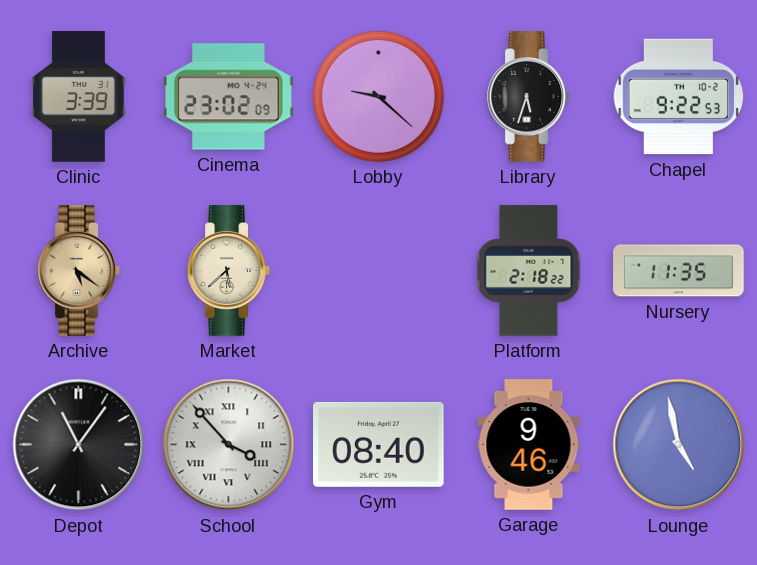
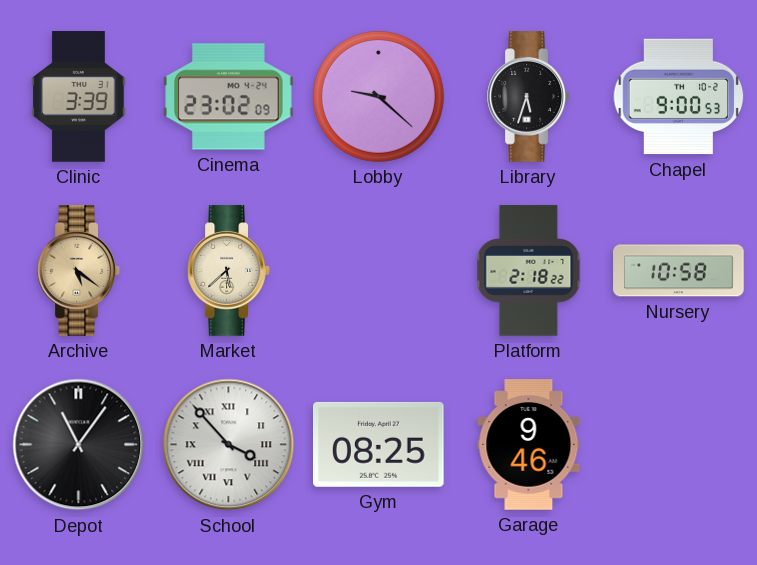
Chapel: 9:22 -> 9:00 (679, 97)
Nursery: 11:35 -> 10:58 (679, 271)
Gym: 08:40 -> 08:25 (379, 444)
Lounge: 4:58 -> none (679, 445)
